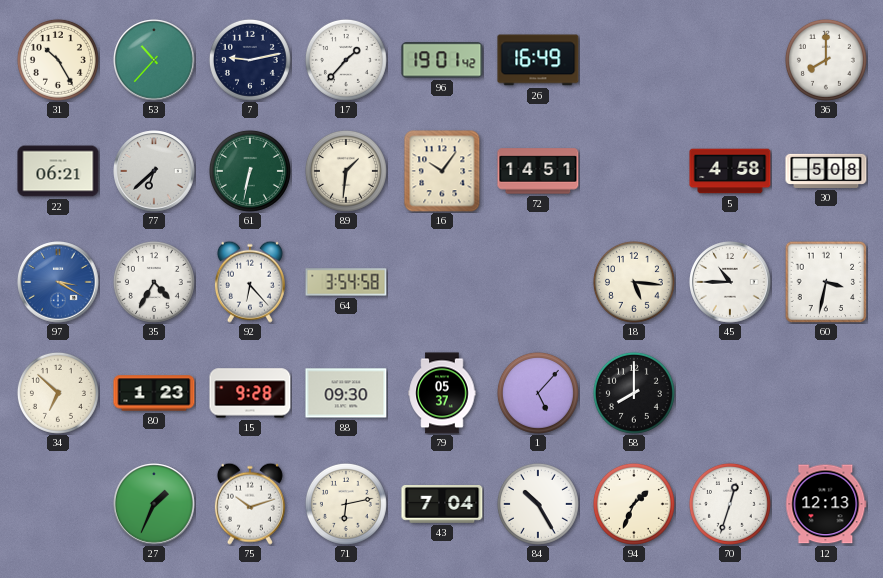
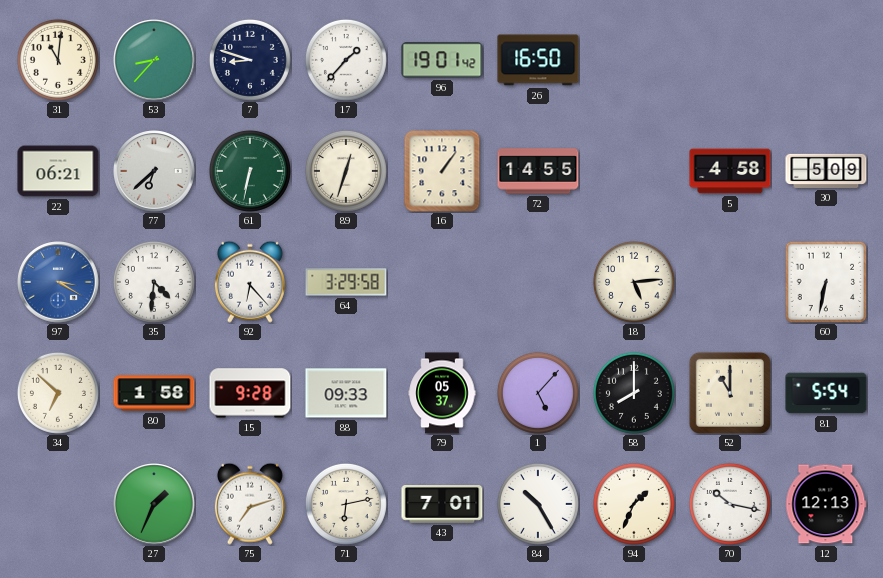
31: 10:25 -> 11:01 (58, 60)
53: 10:37 -> 8:37 (154, 60)
7: 9:13 -> 8:48 (250, 60)
26: 16:49 -> 16:50 (538, 60)
36: 8:00 -> none (826, 60)
89: 1:31 -> 12:33 (346, 171)
16: 10:06 -> 1:06 (442, 171)
72: 14:51 -> 14:55 (538, 171)
30: 5:08 -> 5:09 (826, 171)
35: 4:35 -> 4:31 (154, 282)
64: 3:54 -> 3:29 (346, 282)
18: 5:16 -> 5:14 (634, 282)
45: 10:45 -> none (730, 282)
60: 3:32 -> 6:32 (826, 282)
80: 1:23 -> 1:58 (154, 393)
88: 09:30 -> 09:33 (346, 393)
52: none -> 11:00 (730, 393)
81: none -> 5:54 (826, 393)
75: 10:12 -> 7:12 (250, 504)
43: 7:04 -> 7:01 (442, 505)
70: 12:33 -> 10:17 (730, 504)
